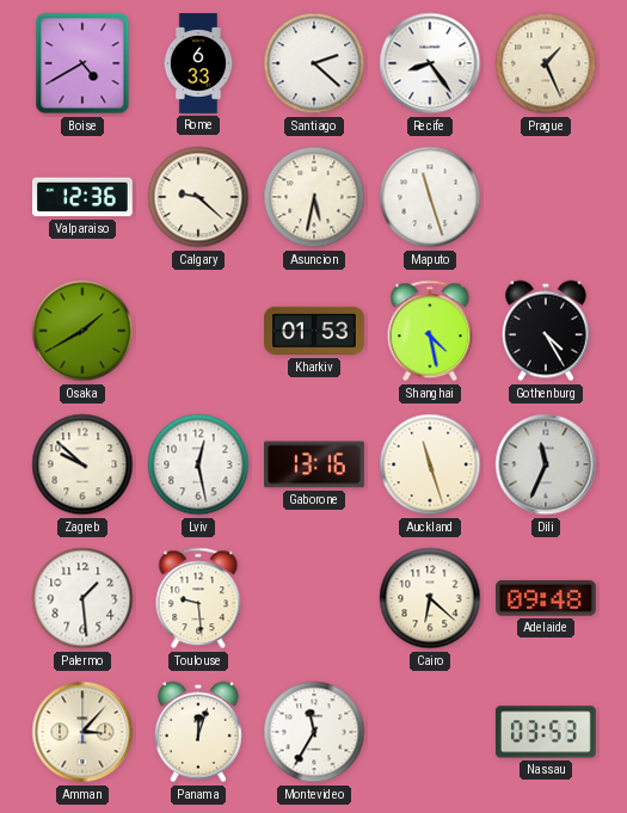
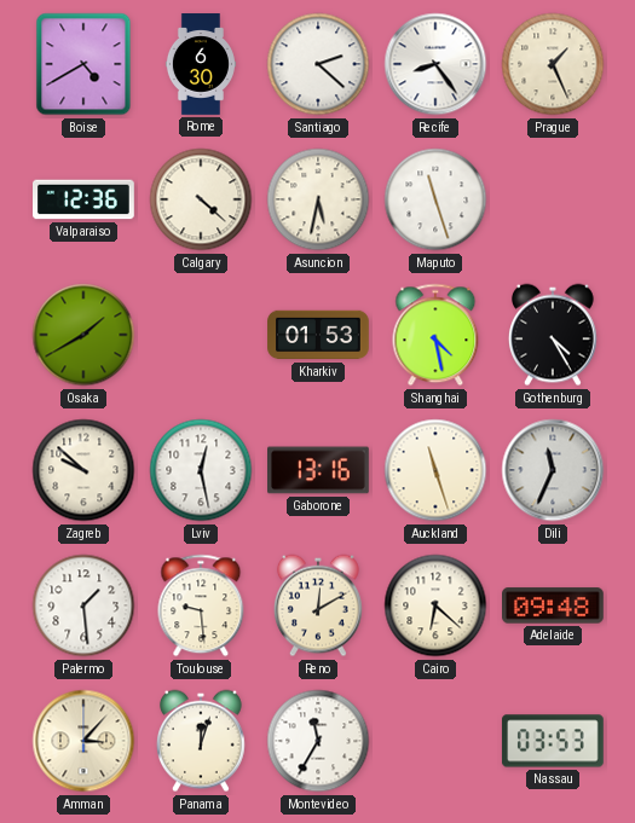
Rome: 6:33 -> 6:30 (201, 64)
Calgary: 9:22 -> 4:22 (201, 199)
Reno: none -> 12:10 (318, 605)
